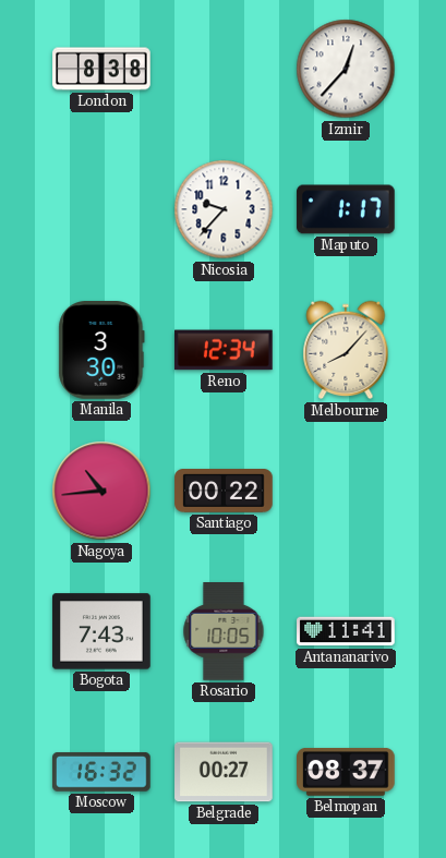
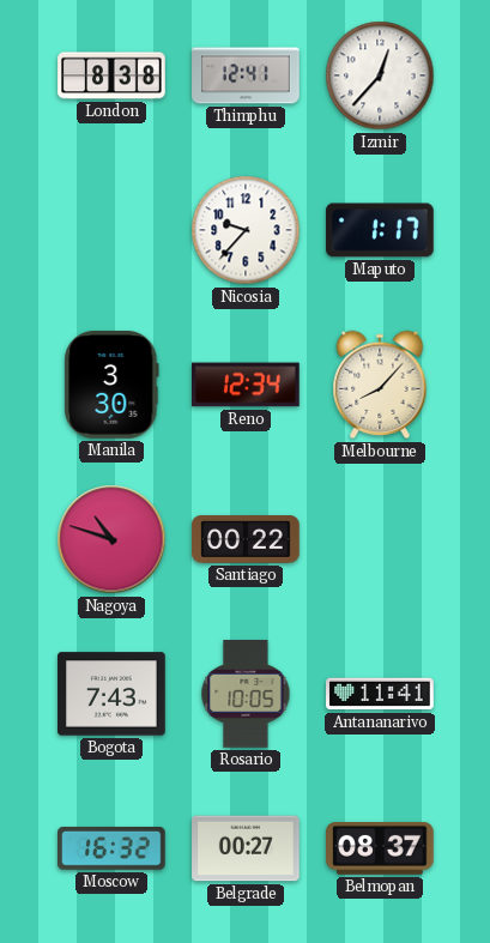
Thimphu: none -> 12:41 (246, 75)
Nagoya: 10:44 -> 10:48 (111, 539)
